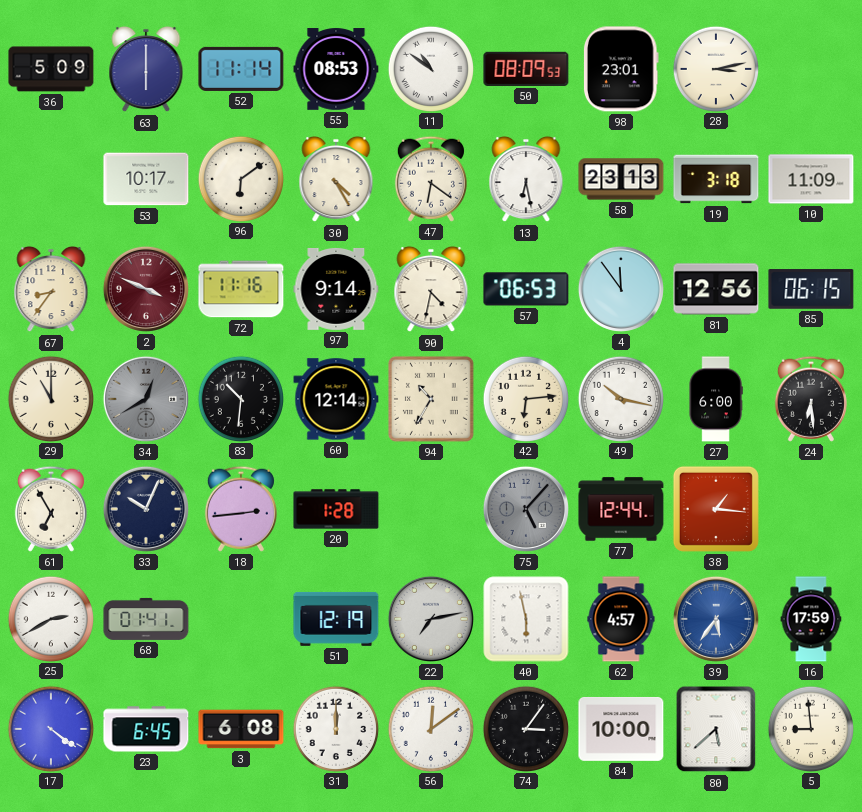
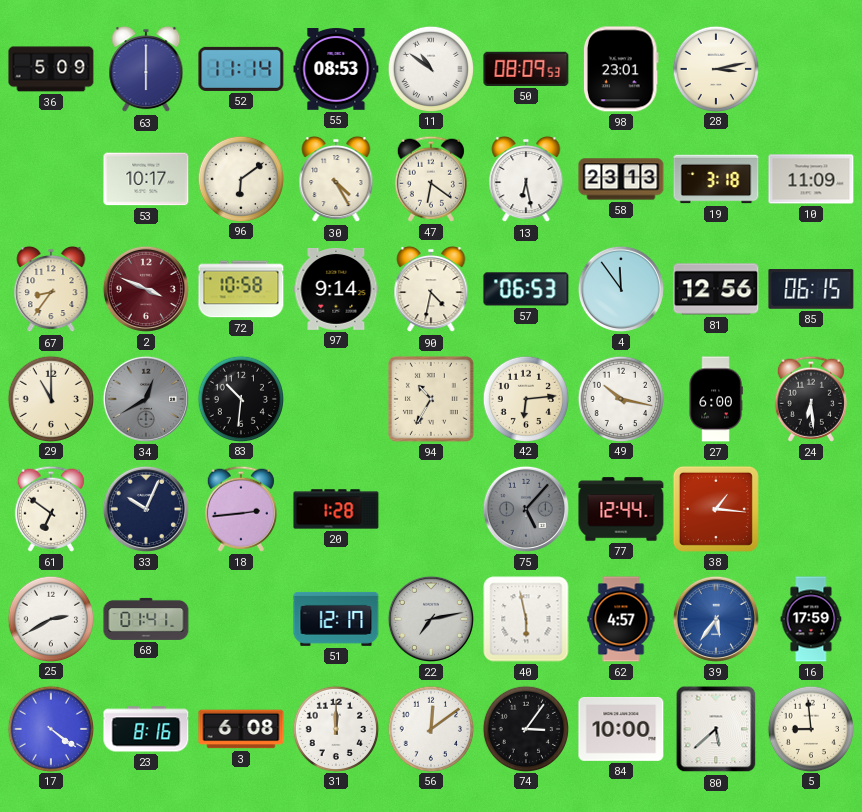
72: 11:16 -> 10:58 (241, 289)
60: 12:14 -> none (336, 399)
61: 6:55 -> 6:51 (51, 509)
51: 12:19 -> 12:17 (336, 619)
23: 6:45 -> 8:16 (146, 729)
